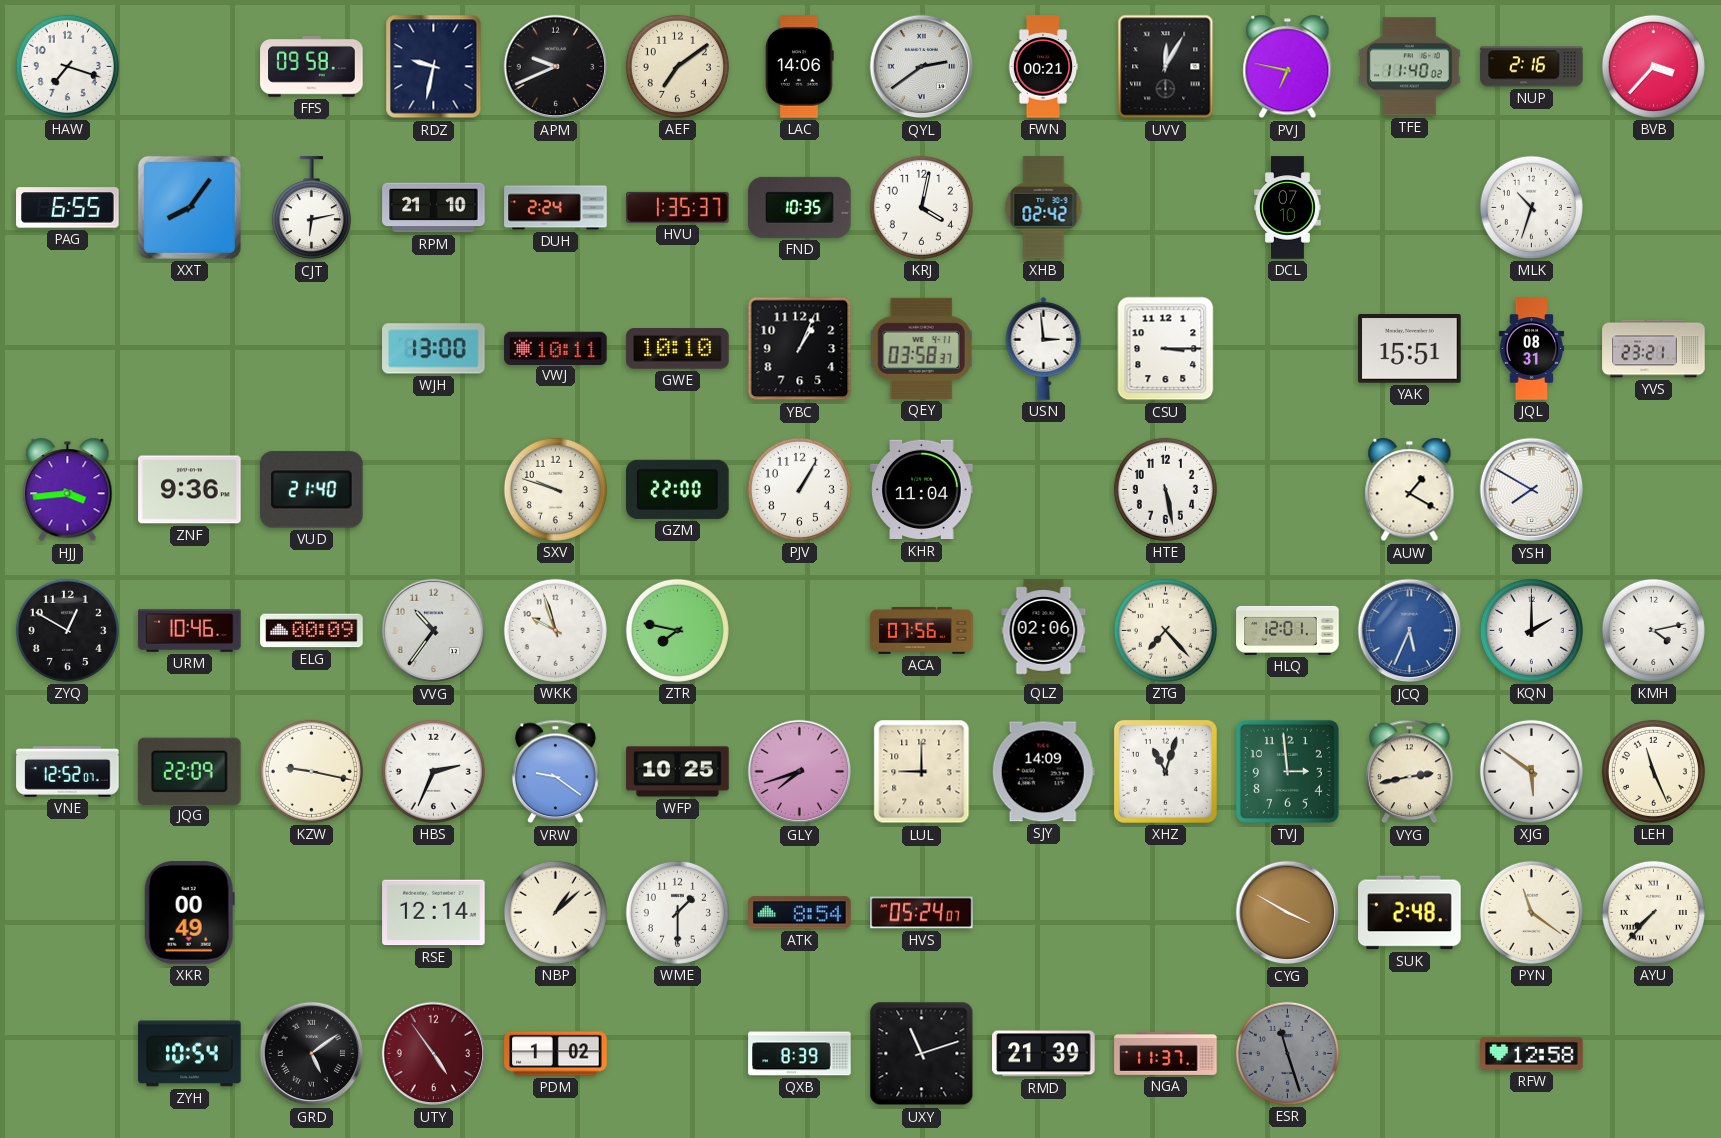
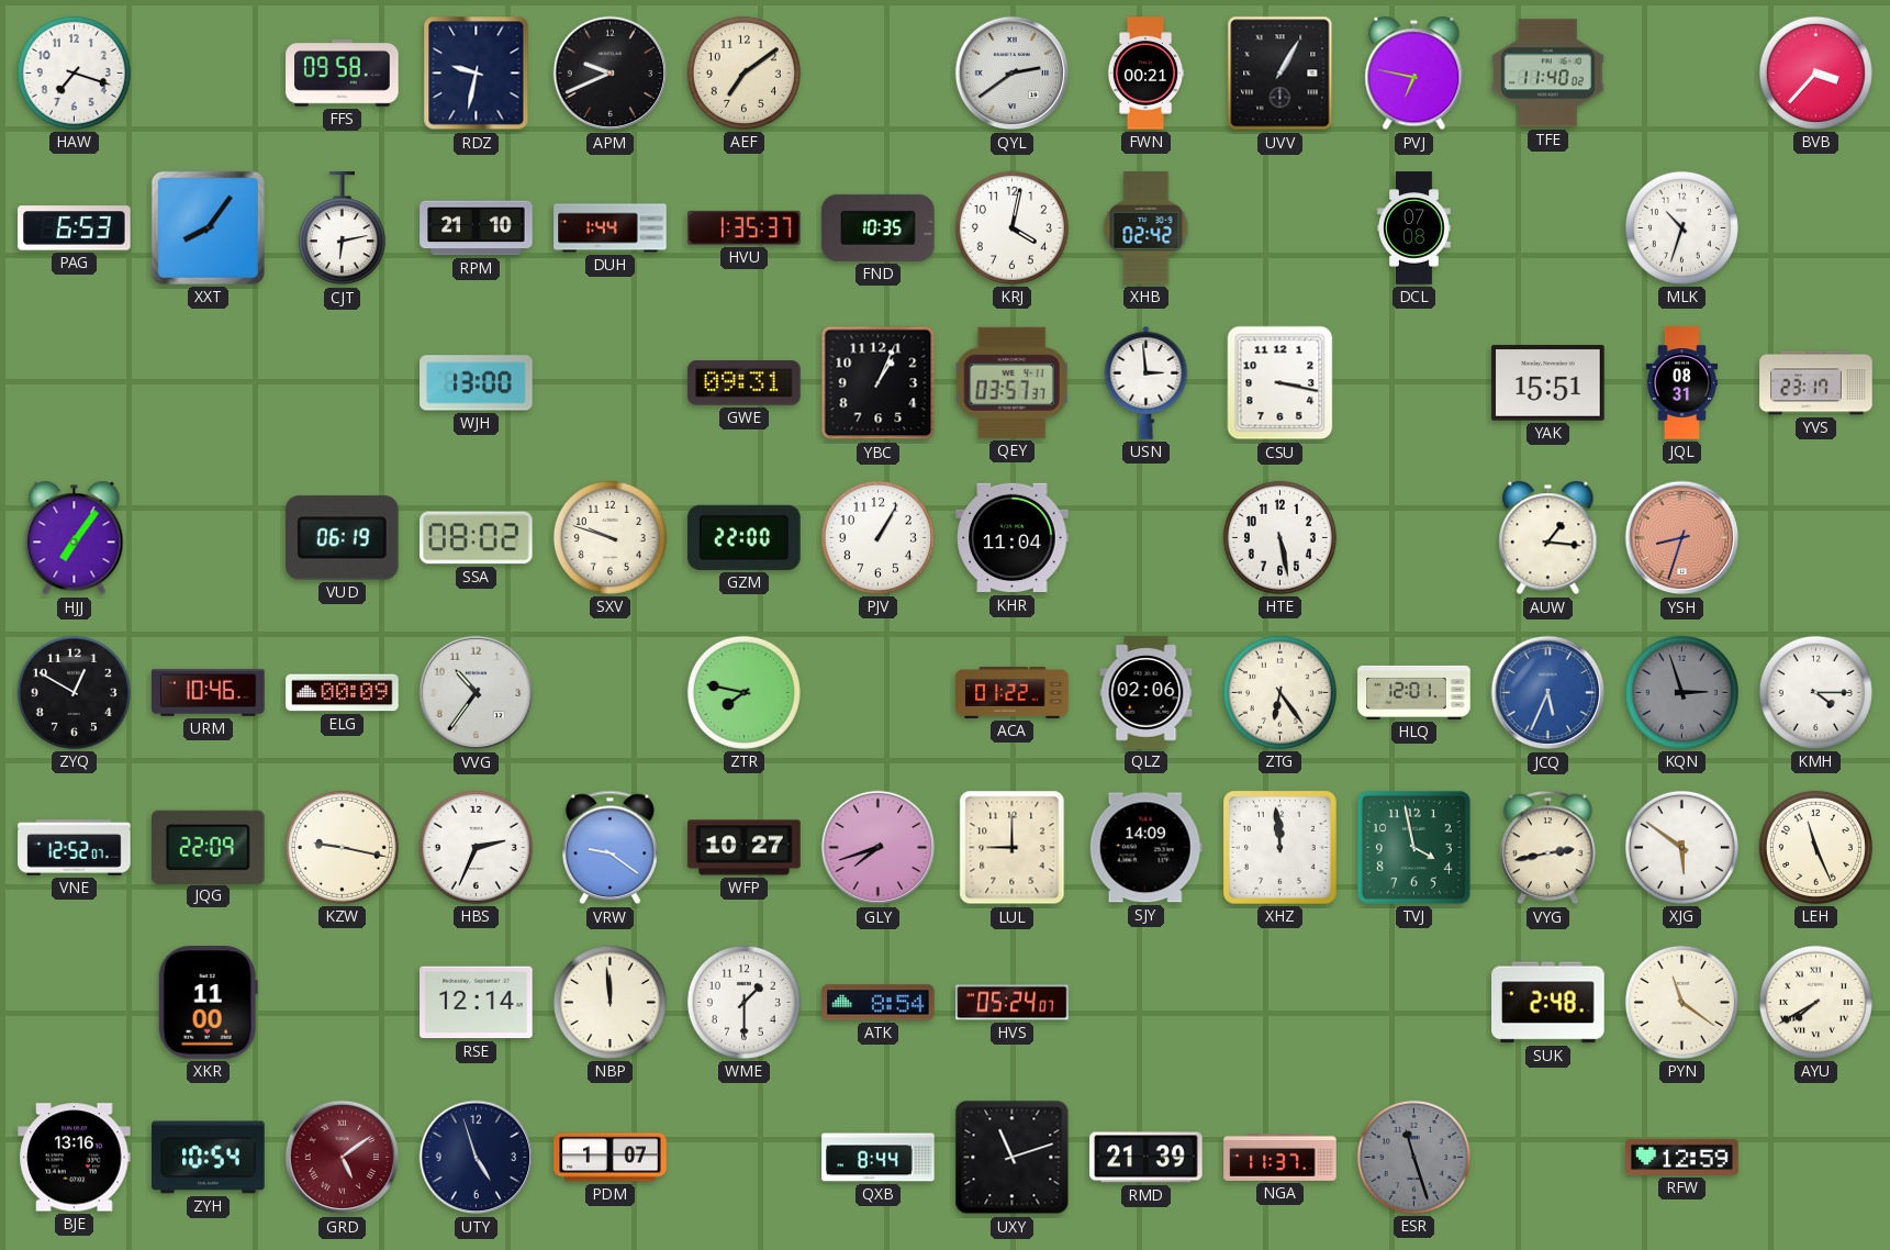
LAC: 14:06 -> none (800, 67)
UVV: 12:05 -> 1:05 (1280, 74)
NUP: 2:16 -> none (1532, 67)
PAG: 6:55 -> 6:53 (75, 228)
DUH: 2:24 -> 1:44 (611, 228)
DCL: 07:10 -> 07:08 (1414, 228)
VWJ: 10:11 -> none (556, 348)
GWE: 10:10 -> 09:31 (745, 383)
QEY: 03:58 -> 03:57 (1011, 382)
CSU: 3:15 -> 3:17 (1280, 383)
YVS: 23:21 -> 23:17 (1816, 383)
HJJ: 3:44 -> 7:06 (75, 538)
ZNF: 9:36 -> none (190, 490)
VUD: 21:40 -> 06:19 (343, 538)
SSA: none -> 08:02 (477, 538)
AUW: 1:20 -> 1:16 (1548, 538)
YSH: 7:50 -> 8:33 (1682, 538)
YSH dial: white -> salmon (1682, 538)
WKK: 9:57 -> none (555, 630)
ACA: 07:56 -> 01:22 (1013, 692)
ZTG: 7:23 -> 6:24 (1279, 692)
KQN: 2:00 -> 2:57 (1681, 692)
KQN dial: white -> grey (1681, 692)
KMH: 4:13 -> 4:15 (1815, 692)
WFP: 10:25 -> 10:27 (745, 848)
XHZ: 11:03 -> 11:59 (1279, 847)
TVJ: 2:59 -> 3:58 (1413, 847)
XKR: 00:49 -> 11:00 (208, 1003)
NBP: 1:08 -> 11:59 (610, 1002)
CYG: 3:50 -> none (1288, 913)
AYU: 7:37 -> 7:40 (1815, 1002)
BJE: none -> 13:16 (75, 1158)
GRD dial: black -> burgundy (343, 1158)
UTY: 4:54 -> 4:57 (477, 1158)
UTY dial: burgundy -> navy (477, 1158)
PDM: 1:02 -> 1:07 (611, 1158)
QXB: 8:39 -> 8:44 (879, 1158)
RFW: 12:58 -> 12:59 (1682, 1157)
